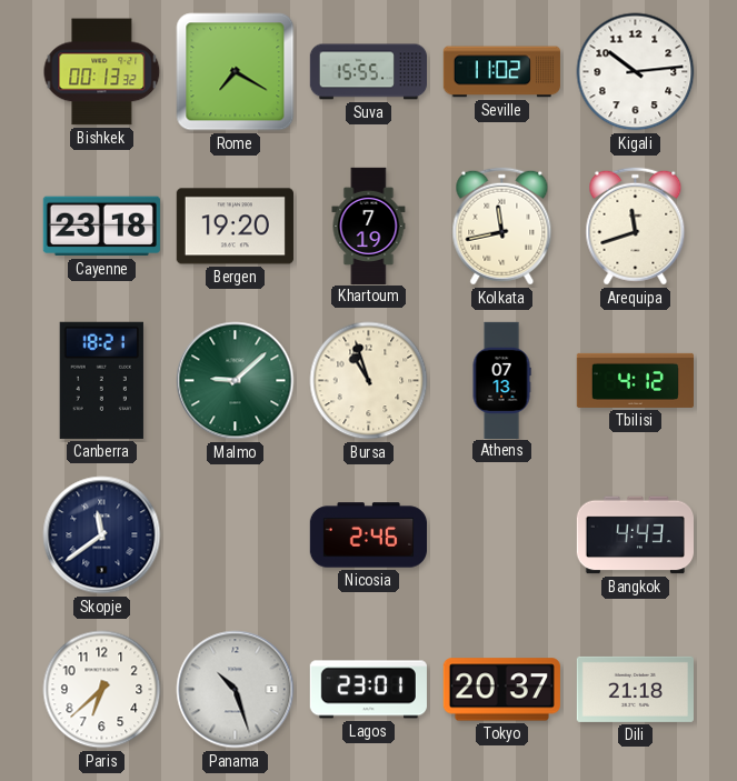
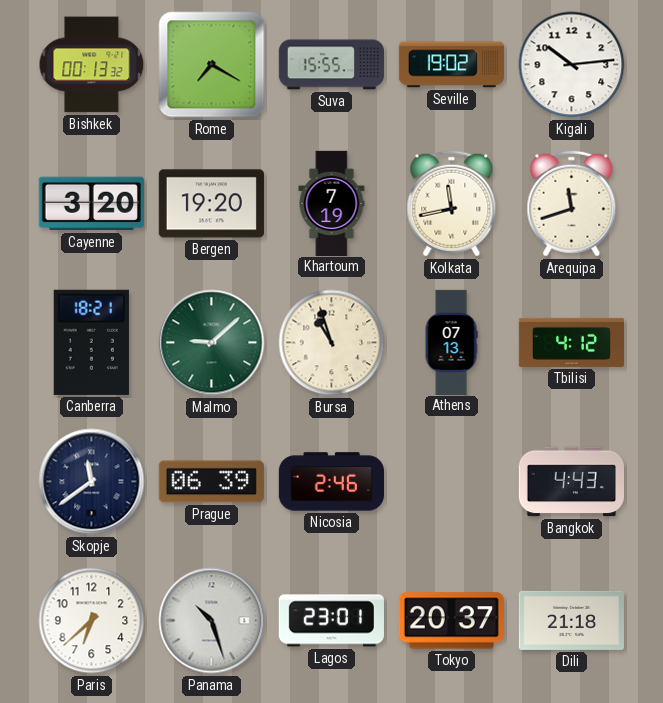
Seville: 11:02 -> 19:02 (451, 65)
Cayenne: 23:18 -> 3:20 (91, 204)
Prague: none -> 06:39 (211, 482)
